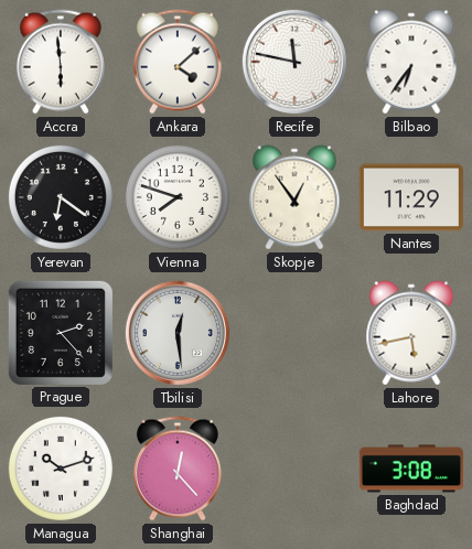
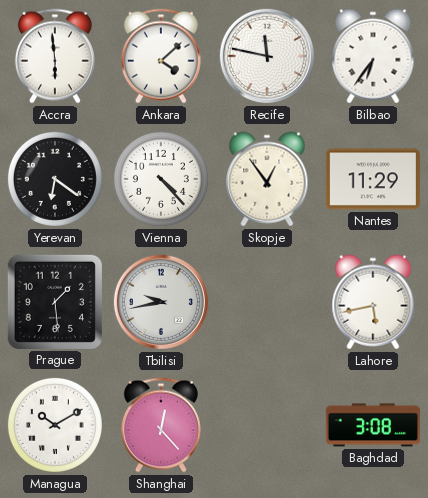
Vienna: 7:48 -> 4:23 (161, 179)
Prague: 2:23 -> 1:29 (55, 302)
Tbilisi: 12:29 -> 9:43 (161, 302)
Managua: 10:12 -> 10:10 (55, 425)
